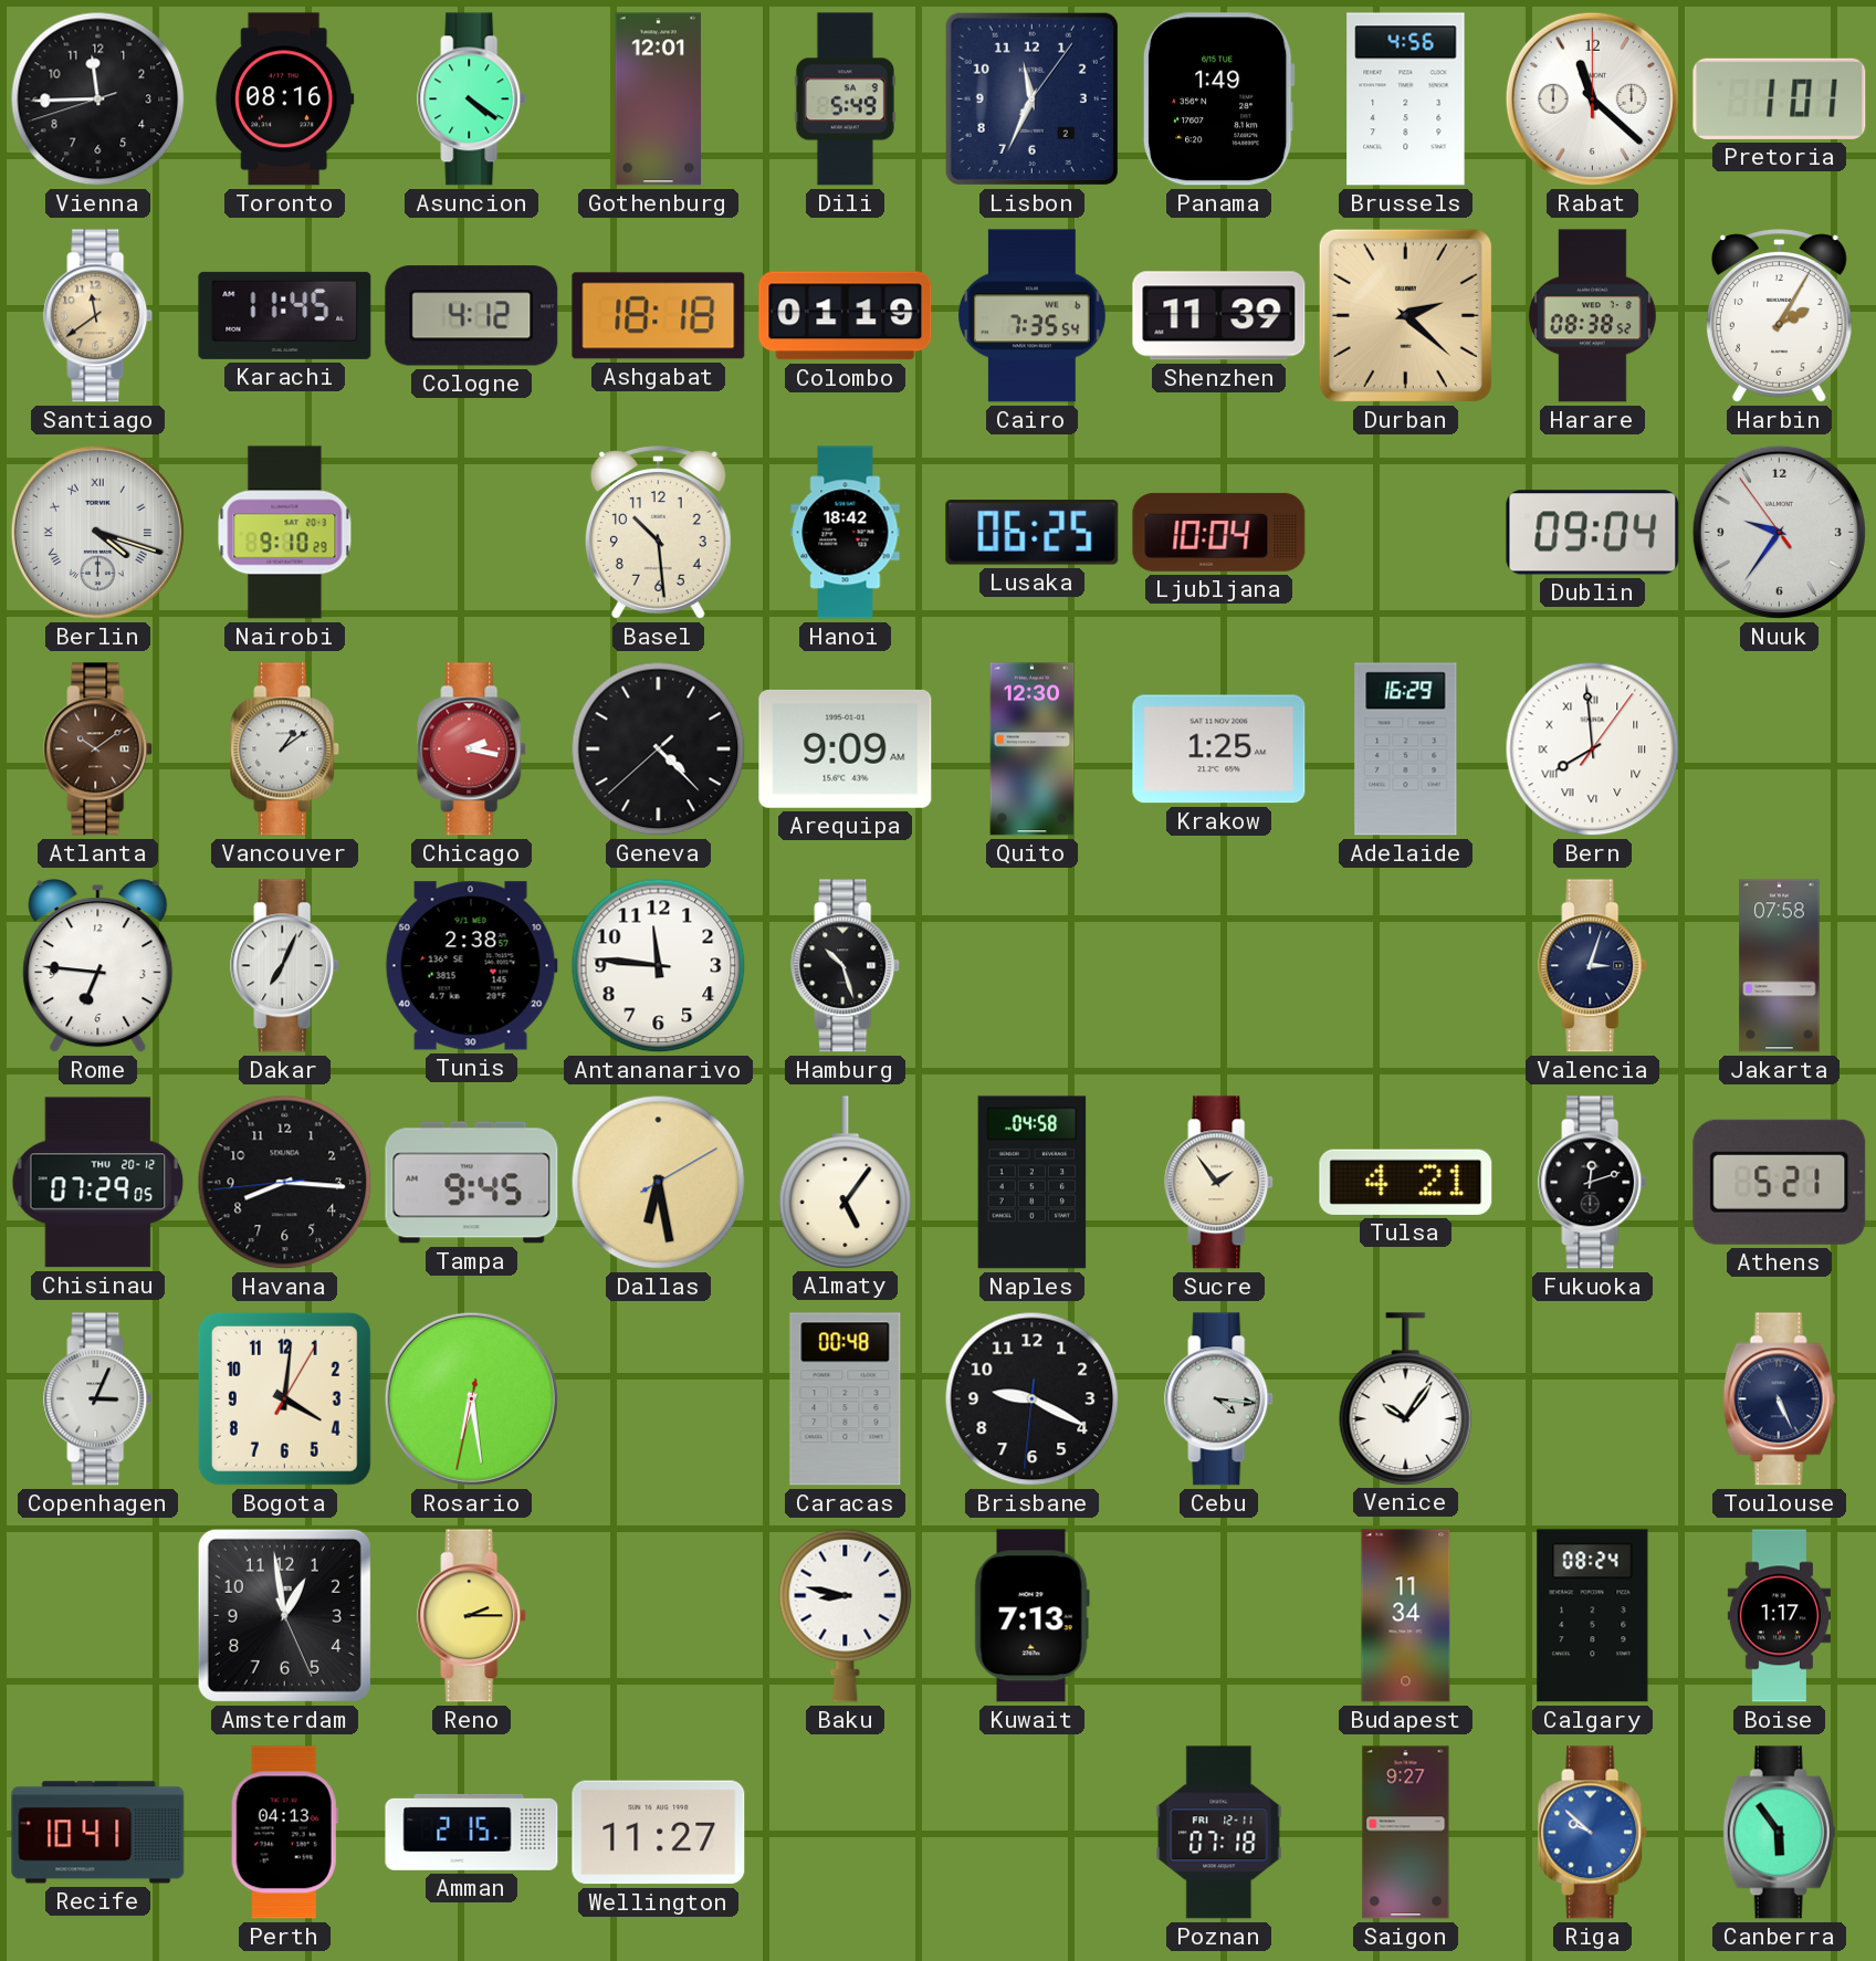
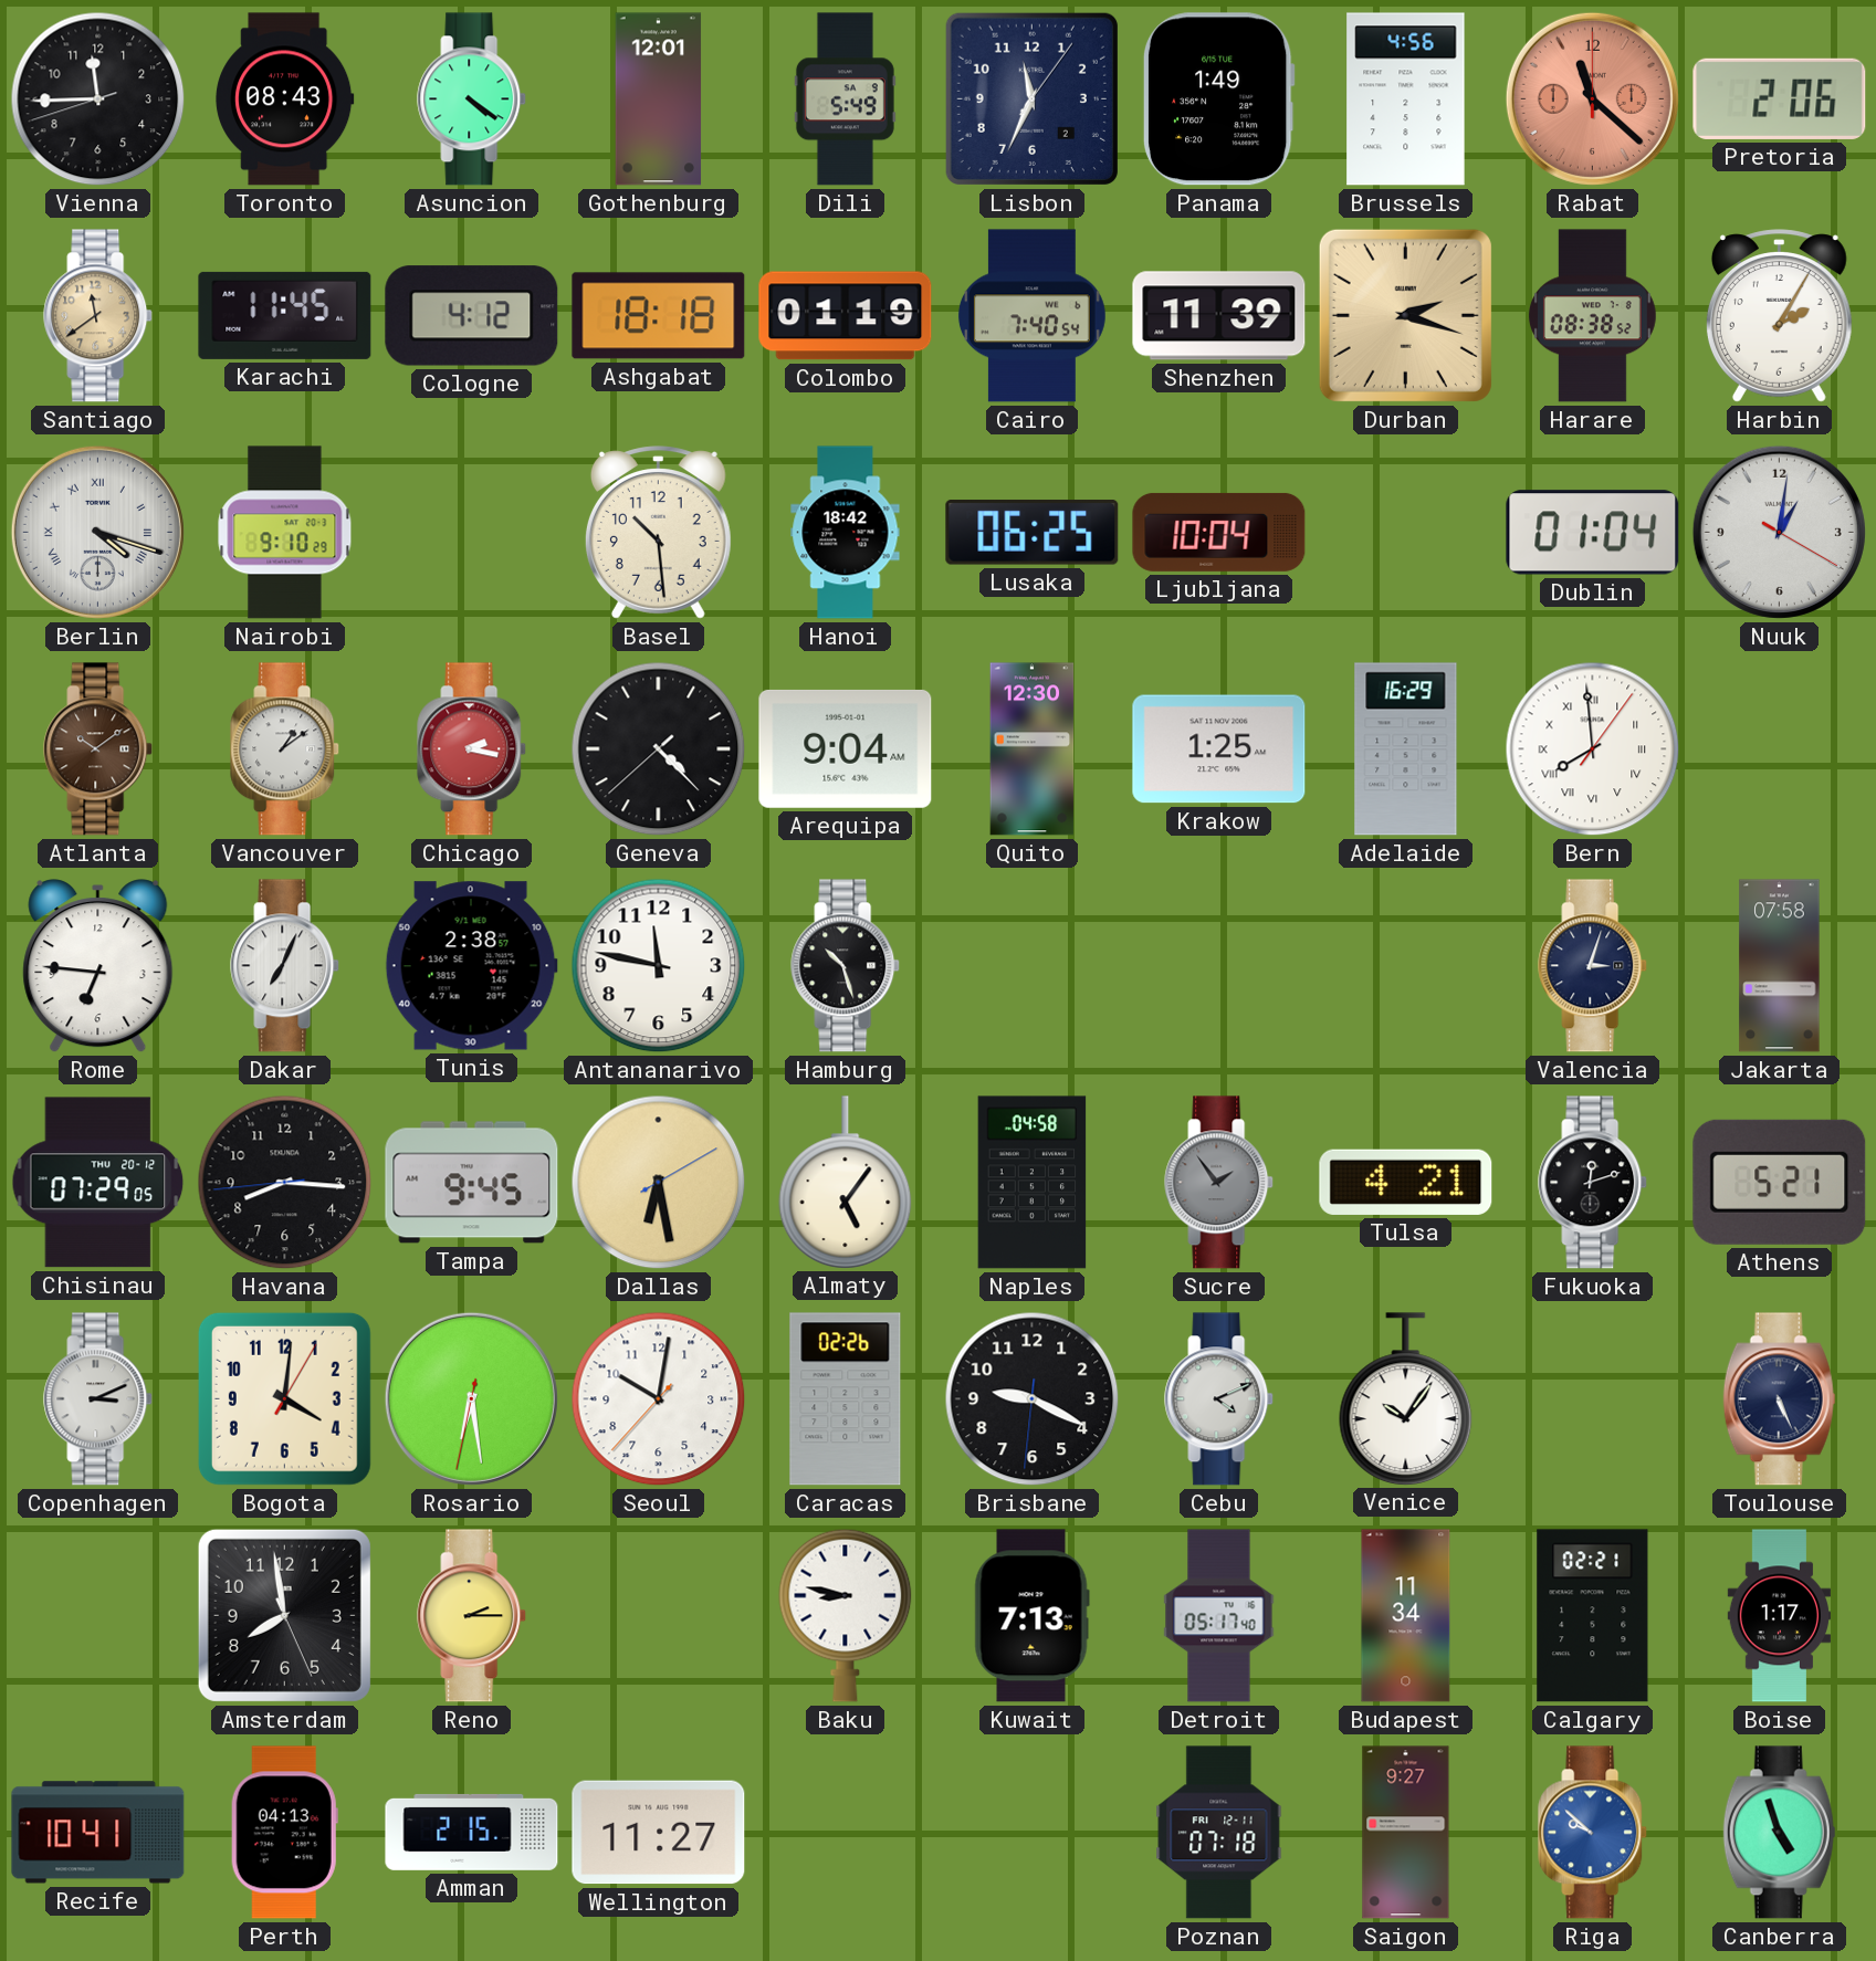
Toronto: 08:16 -> 08:43 (285, 99)
Rabat dial: white -> salmon (1592, 98)
Pretoria: 1:01 -> 2:06 (1780, 98)
Cairo: 7:35 -> 7:40 (1031, 316)
Durban: 2:22 -> 2:18 (1405, 315)
Dublin: 09:04 -> 01:04 (1593, 533)
Nuuk: 9:35 -> 1:01 (1779, 532)
Arequipa: 9:09 -> 9:04 (846, 748)
Antananarivo: 11:46 -> 11:47 (659, 966)
Sucre dial: cream -> grey (1219, 1183)
Copenhagen: 3:04 -> 3:11 (98, 1399)
Seoul: none -> 10:01 (659, 1399)
Caracas: 00:48 -> 02:26 (846, 1399)
Cebu: 4:16 -> 4:11 (1219, 1399)
Amsterdam: 12:58 -> 7:58 (284, 1615)
Detroit: none -> 05:17 (1219, 1616)
Calgary: 08:24 -> 02:21 (1593, 1616)
Canberra: 5:54 -> 4:57 (1780, 1833)
